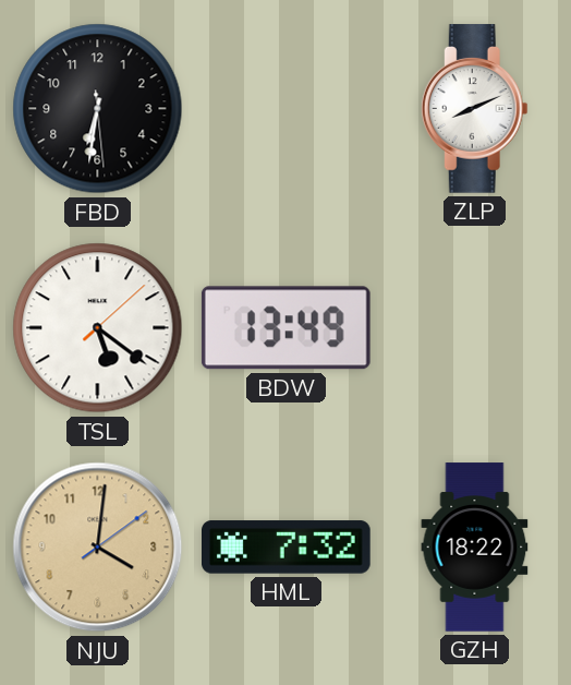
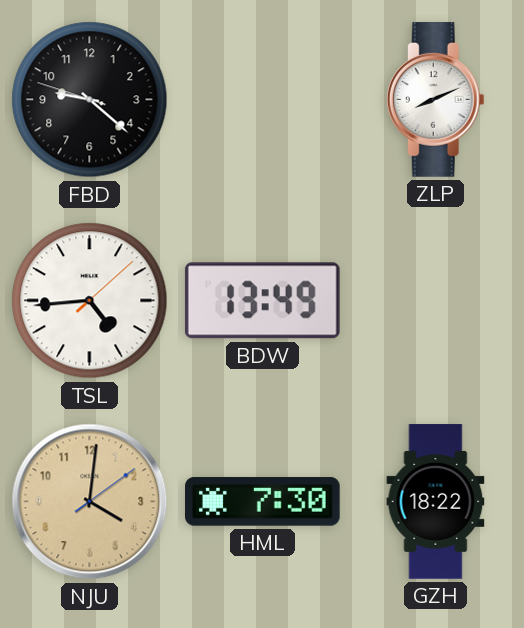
FBD: 6:31 -> 9:21 (90, 100)
TSL: 5:21 -> 4:44 (90, 301)
HML: 7:32 -> 7:30 (263, 502)
